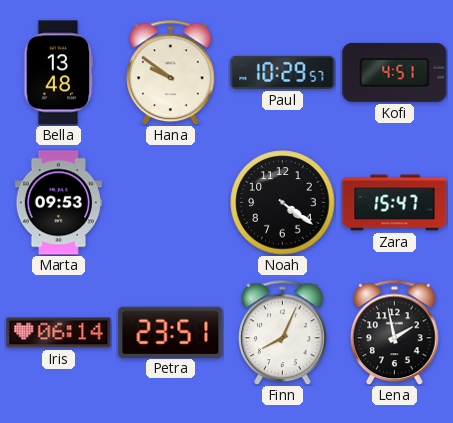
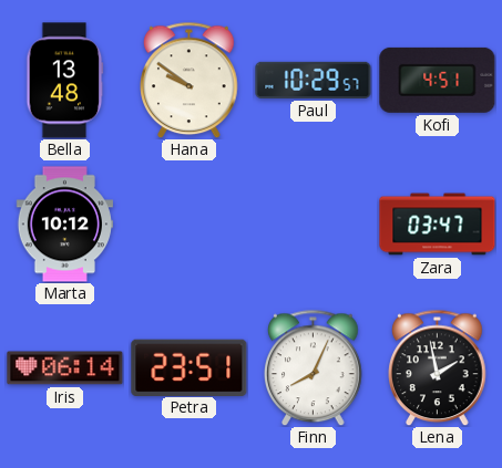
Marta: 09:53 -> 10:12 (64, 225)
Noah: 4:21 -> none (283, 203)
Zara: 15:47 -> 03:47 (438, 225)
